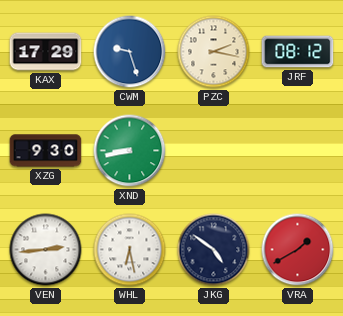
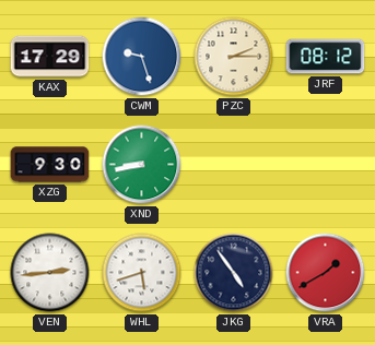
PZC: 2:17 -> 2:15 (234, 57)
WHL: 6:28 -> 5:42 (142, 273)
JKG: 4:51 -> 4:54 (234, 273)
